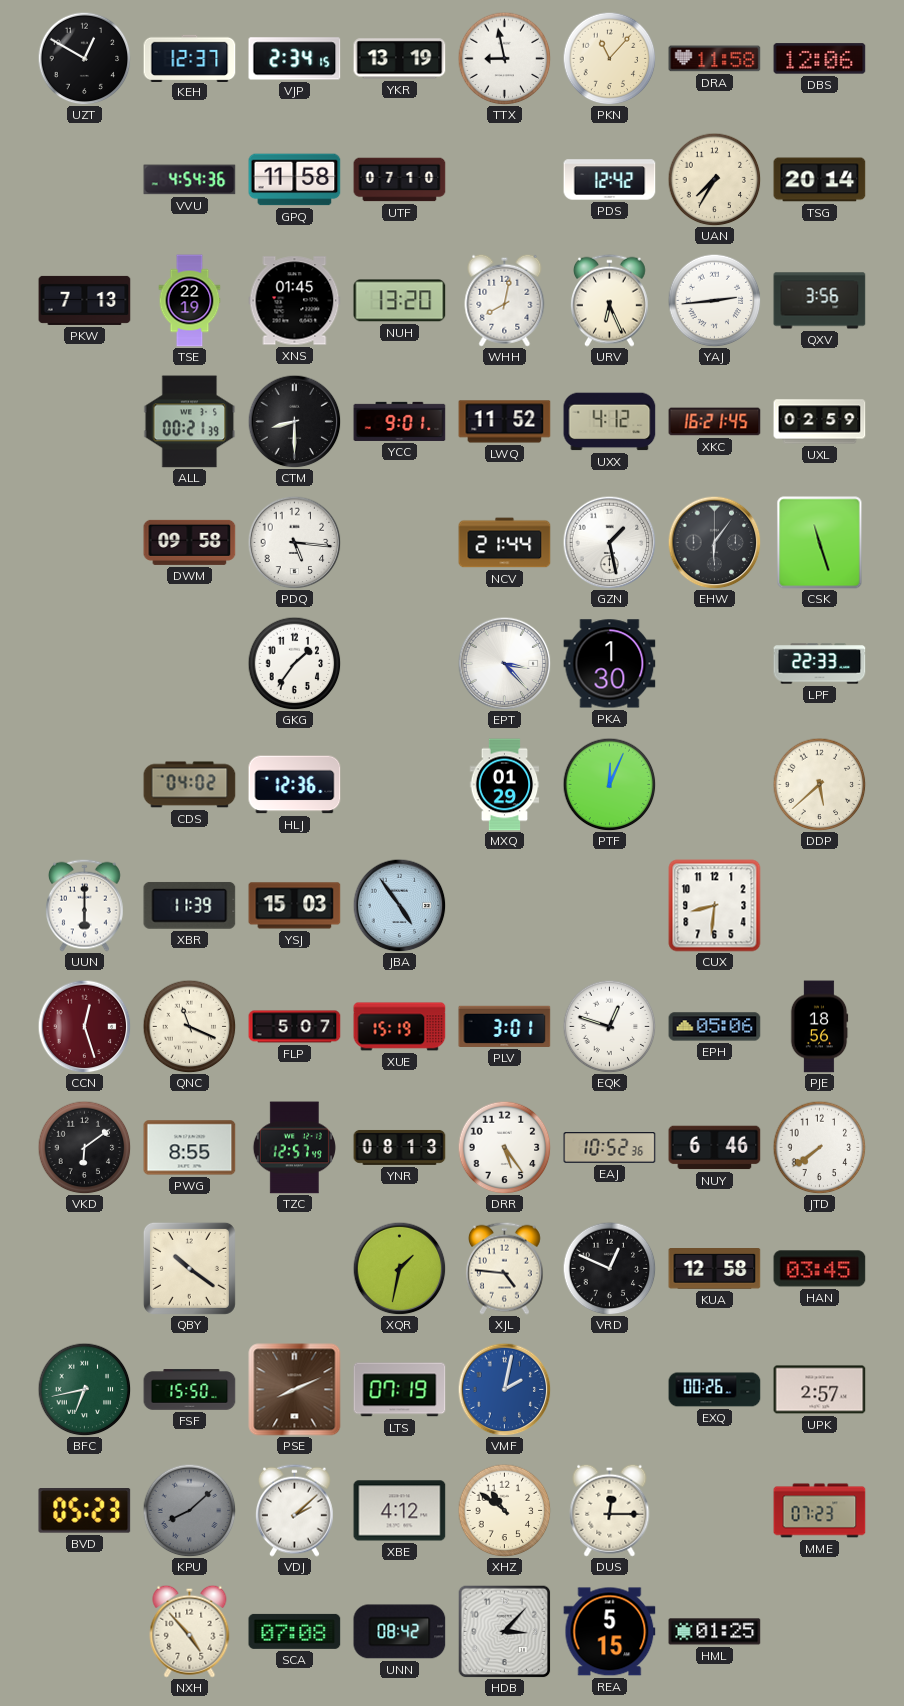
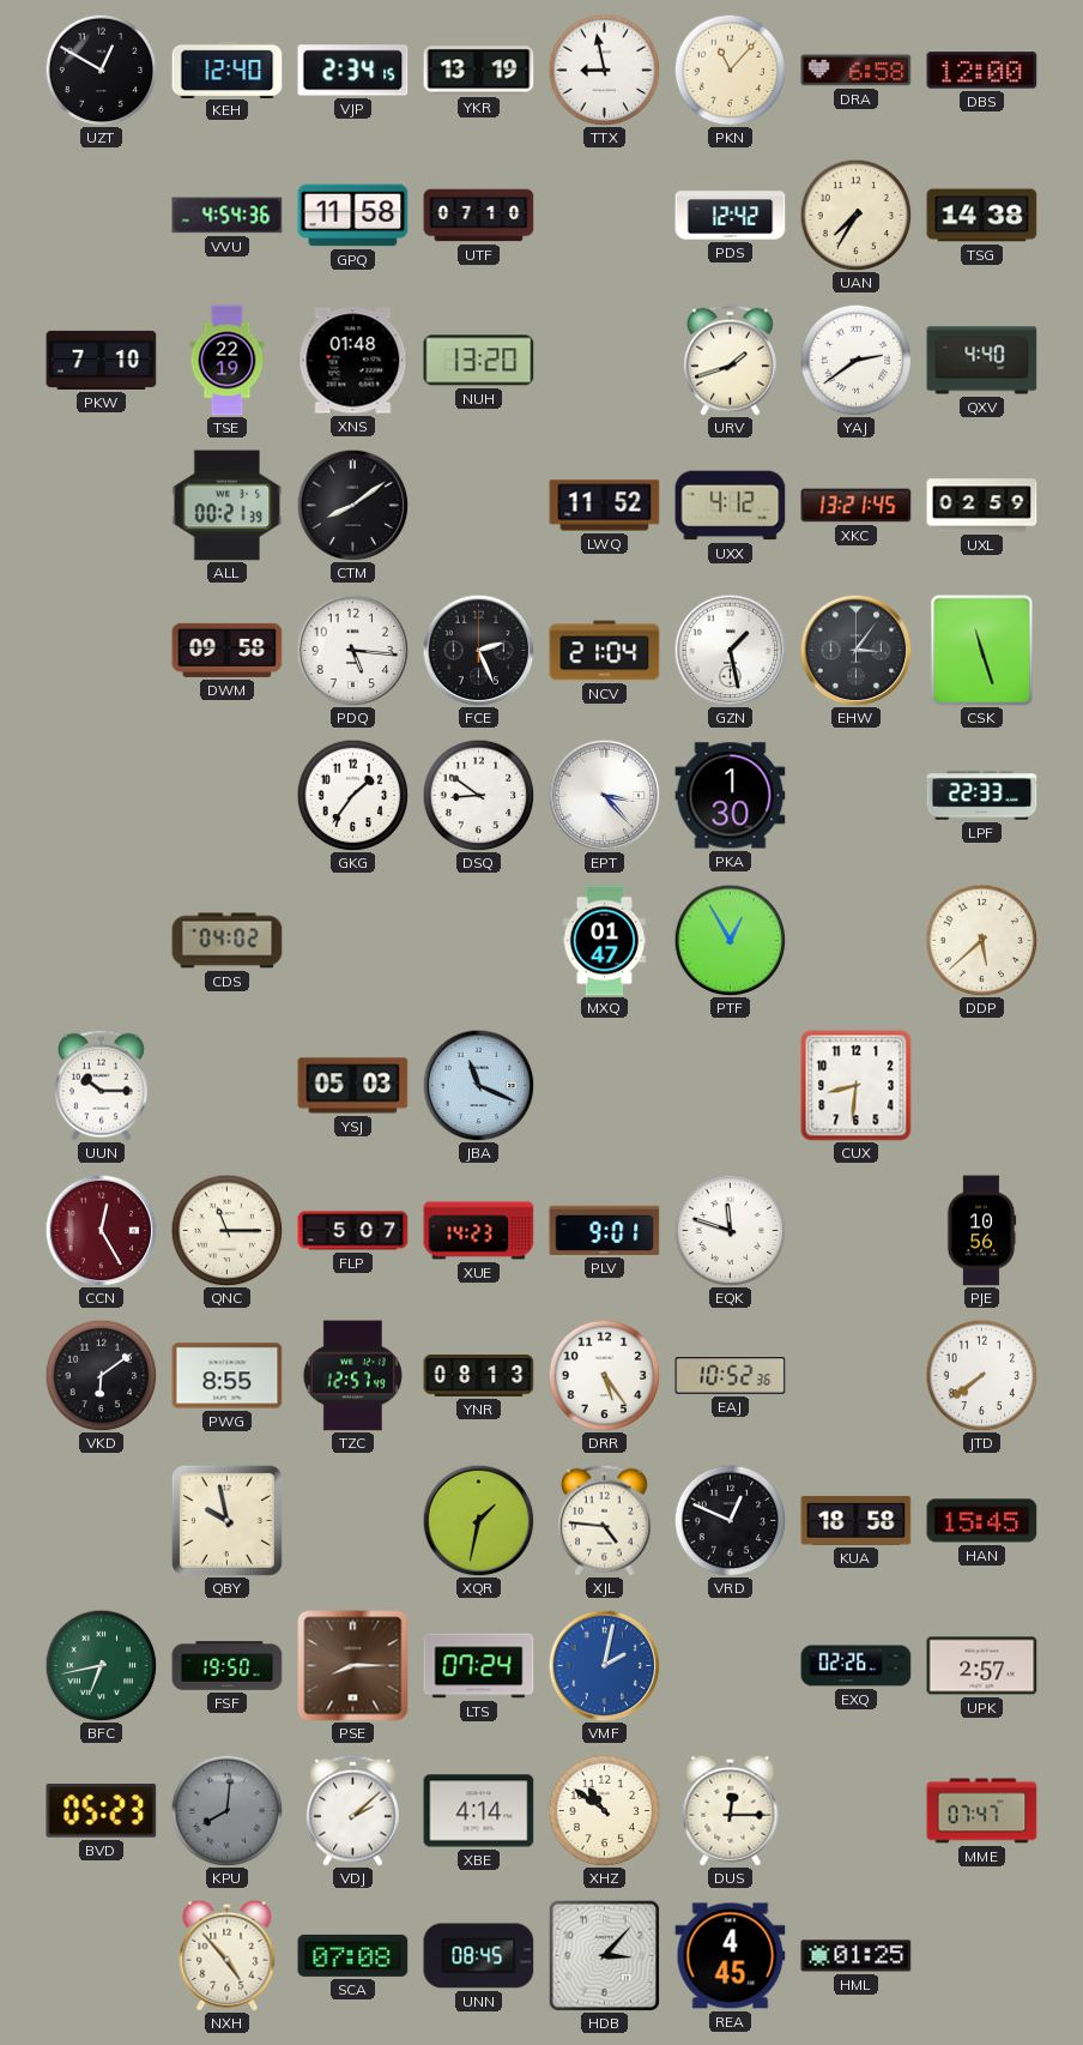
KEH: 12:37 -> 12:40 (228, 70)
DRA: 11:58 -> 6:58 (857, 71)
DBS: 12:06 -> 12:00 (982, 71)
TSG: 20:14 -> 14:38 (982, 216)
PKW: 7:13 -> 7:10 (102, 360)
XNS: 01:45 -> 01:48 (353, 361)
WHH: 8:02 -> none (505, 300)
URV: 6:26 -> 1:42 (730, 360)
YAJ: 2:44 -> 2:39 (855, 360)
QXV: 3:56 -> 4:40 (982, 361)
CTM: 8:30 -> 8:09 (352, 505)
YCC: 9:01 -> none (400, 421)
XKC: 16:21 -> 13:21 (857, 506)
FCE: none -> 2:26 (478, 650)
NCV: 21:44 -> 21:04 (605, 651)
EHW: 6:06 -> 3:06 (855, 650)
DSQ: none -> 8:51 (478, 795)
HLJ: 12:36 -> none (295, 785)
MXQ: 01:29 -> 01:47 (605, 941)
PTF: 12:04 -> 12:55 (730, 940)
UUN: 6:00 -> 10:15 (101, 1085)
XBR: 11:39 -> none (190, 906)
YSJ: 15:03 -> 05:03 (353, 1086)
JBA: 4:54 -> 11:19 (478, 1085)
CCN: 12:27 -> 12:25 (101, 1230)
QNC: 11:19 -> 11:15 (226, 1230)
XUE: 15:19 -> 14:23 (479, 1231)
PLV: 3:01 -> 9:01 (605, 1230)
EQK: 12:48 -> 11:48 (730, 1230)
EPH: 05:06 -> none (715, 1027)
PJE: 18:56 -> 10:56 (981, 1231)
NUY: 6:46 -> none (715, 1148)
QBY: 10:21 -> 9:58 (226, 1520)
KUA: 12:58 -> 18:58 (857, 1521)
HAN: 03:45 -> 15:45 (982, 1521)
FSF: 15:50 -> 19:50 (228, 1666)
PSE: 8:11 -> 8:15 (353, 1666)
LTS: 07:19 -> 07:24 (479, 1666)
EXQ: 00:26 -> 02:26 (857, 1666)
KPU: 8:08 -> 8:01 (226, 1810)
XBE: 4:12 -> 4:14 (479, 1811)
MME: 07:23 -> 07:47 (982, 1811)
UNN: 08:42 -> 08:45 (479, 1956)
REA: 5:15 -> 4:45 (731, 1956)
